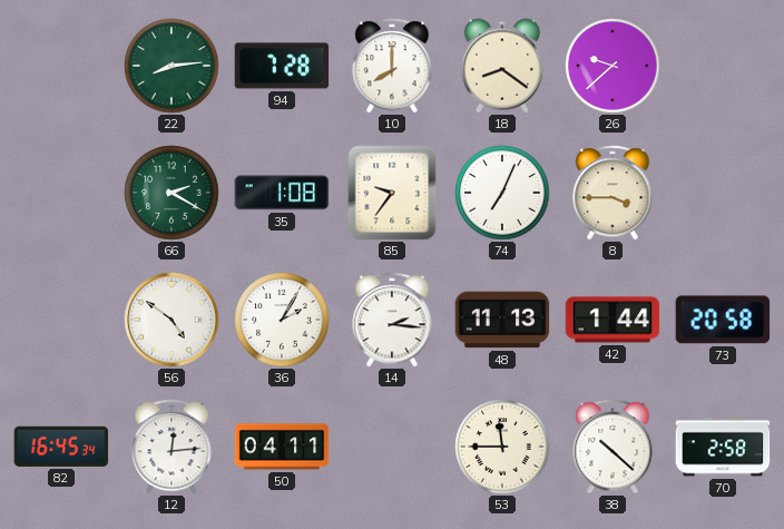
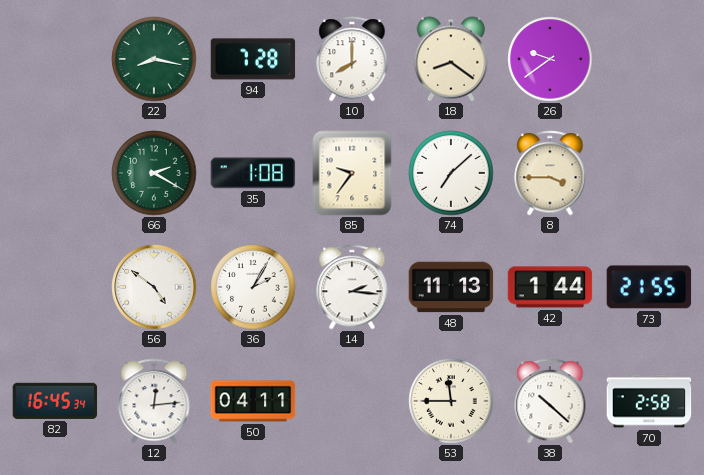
22: 8:14 -> 8:17 (154, 59)
26: 9:38 -> 9:39 (550, 59)
74: 7:04 -> 7:08 (451, 173)
73: 20:58 -> 21:55 (649, 287)
